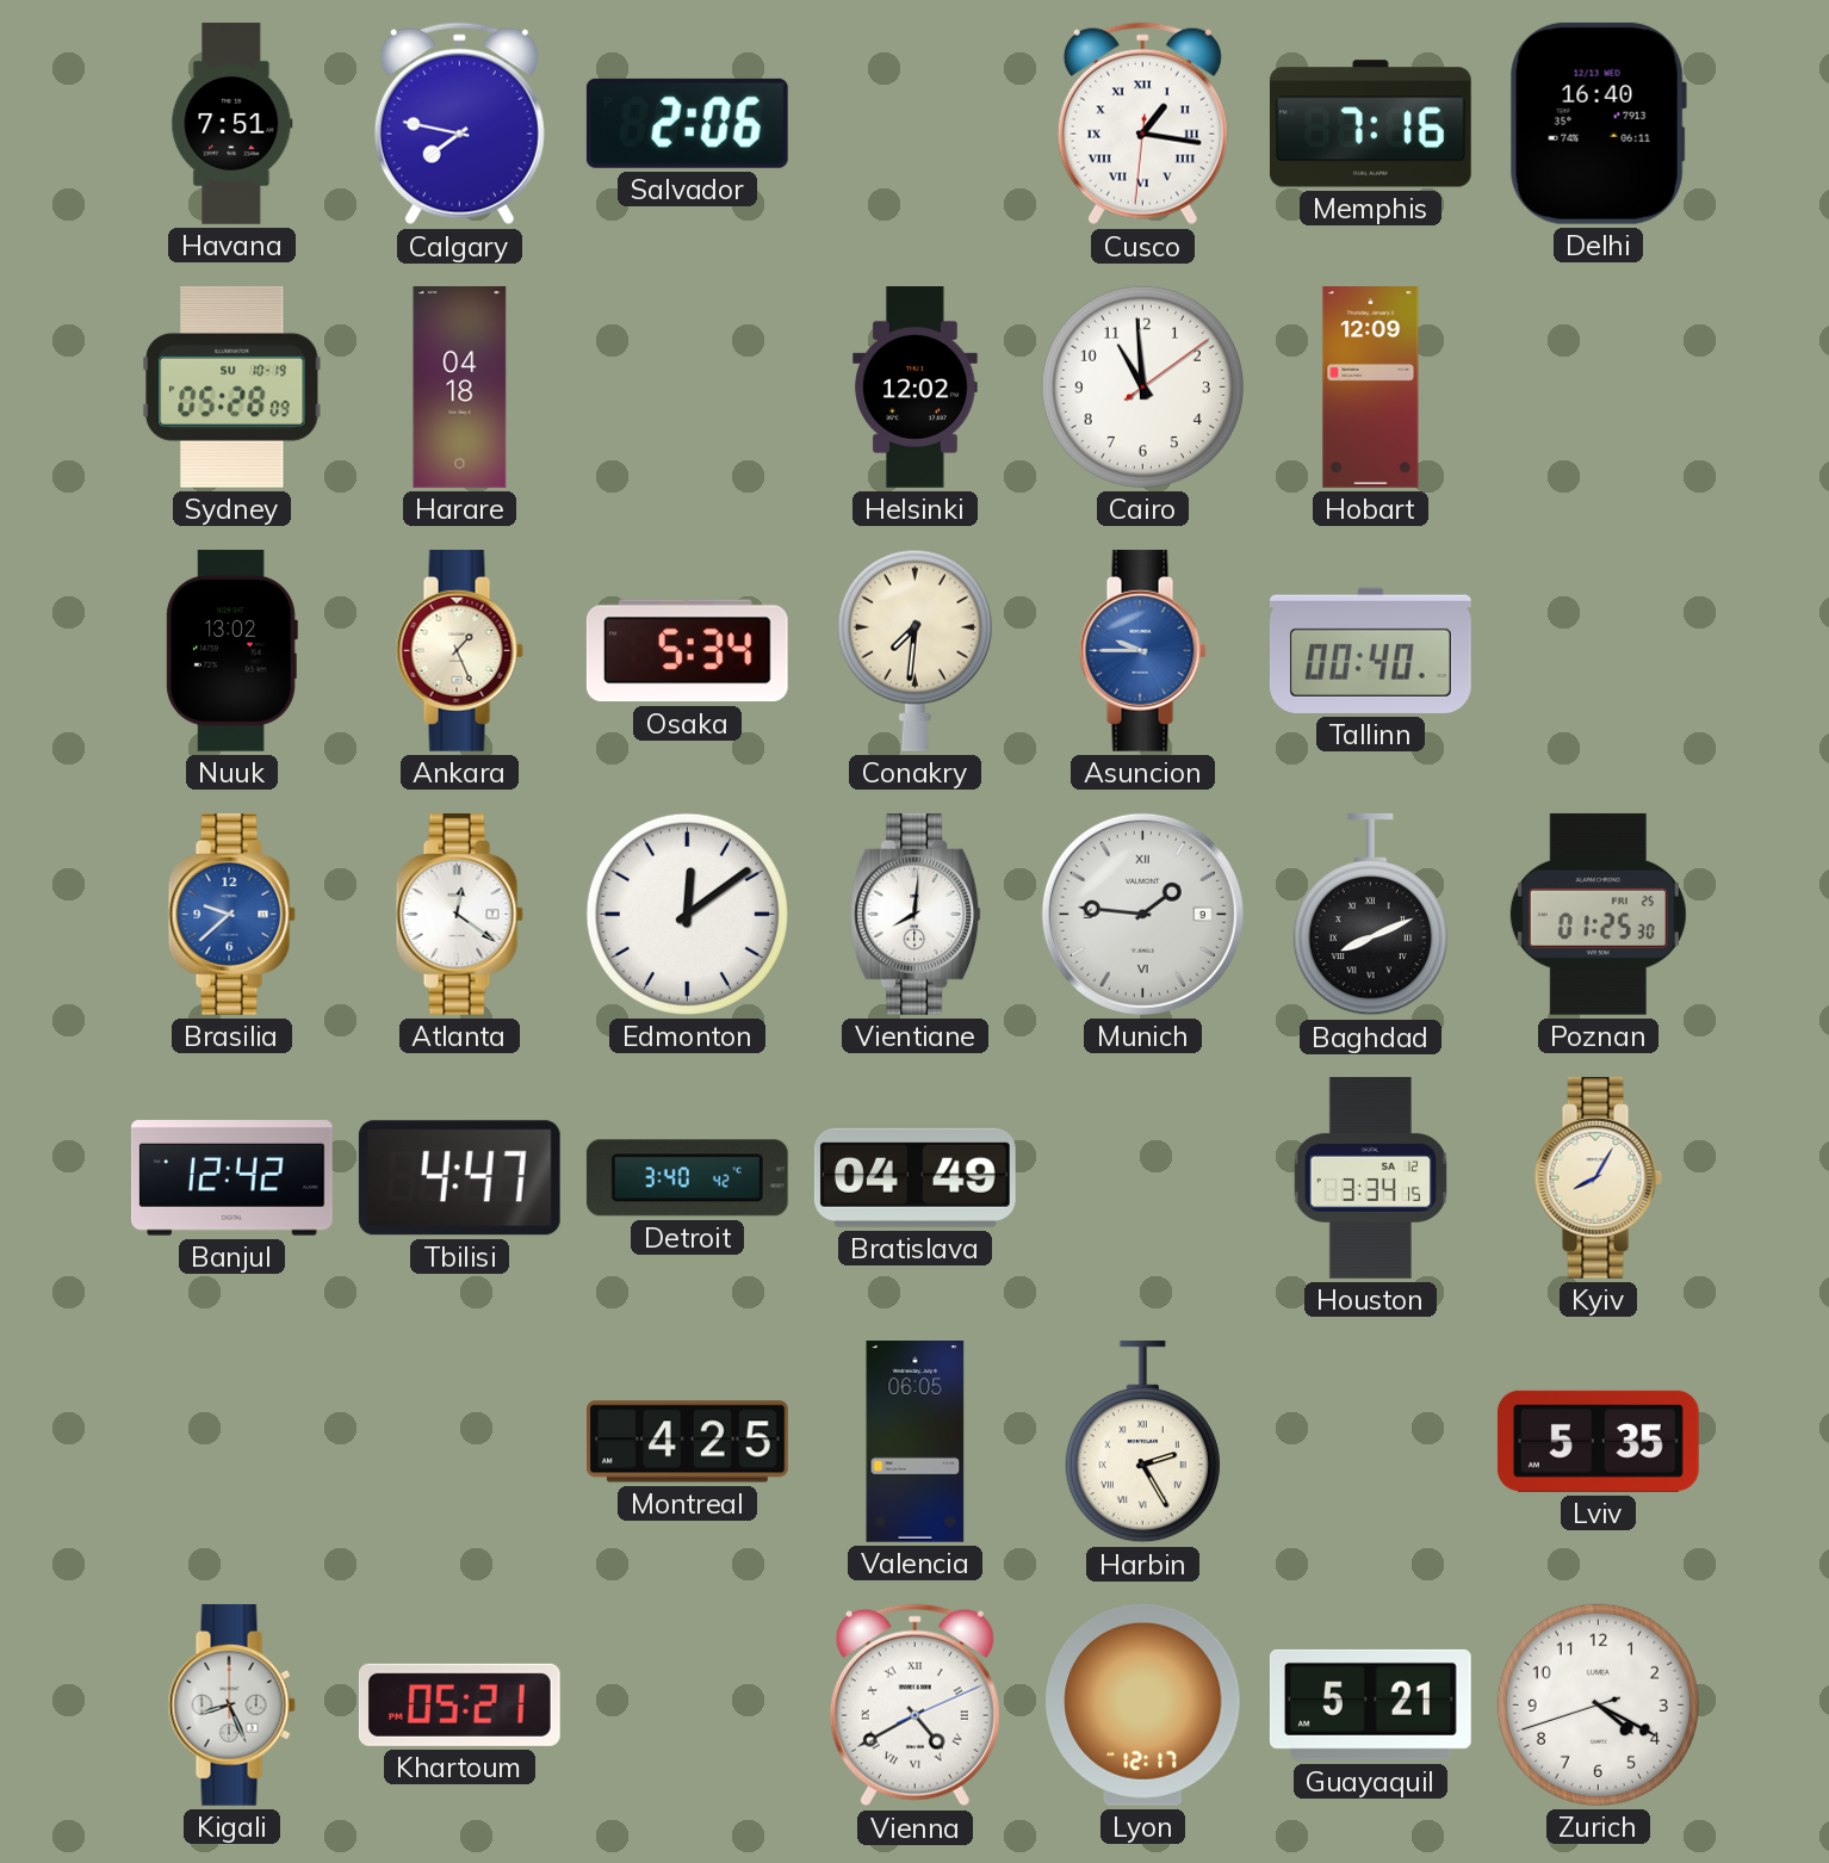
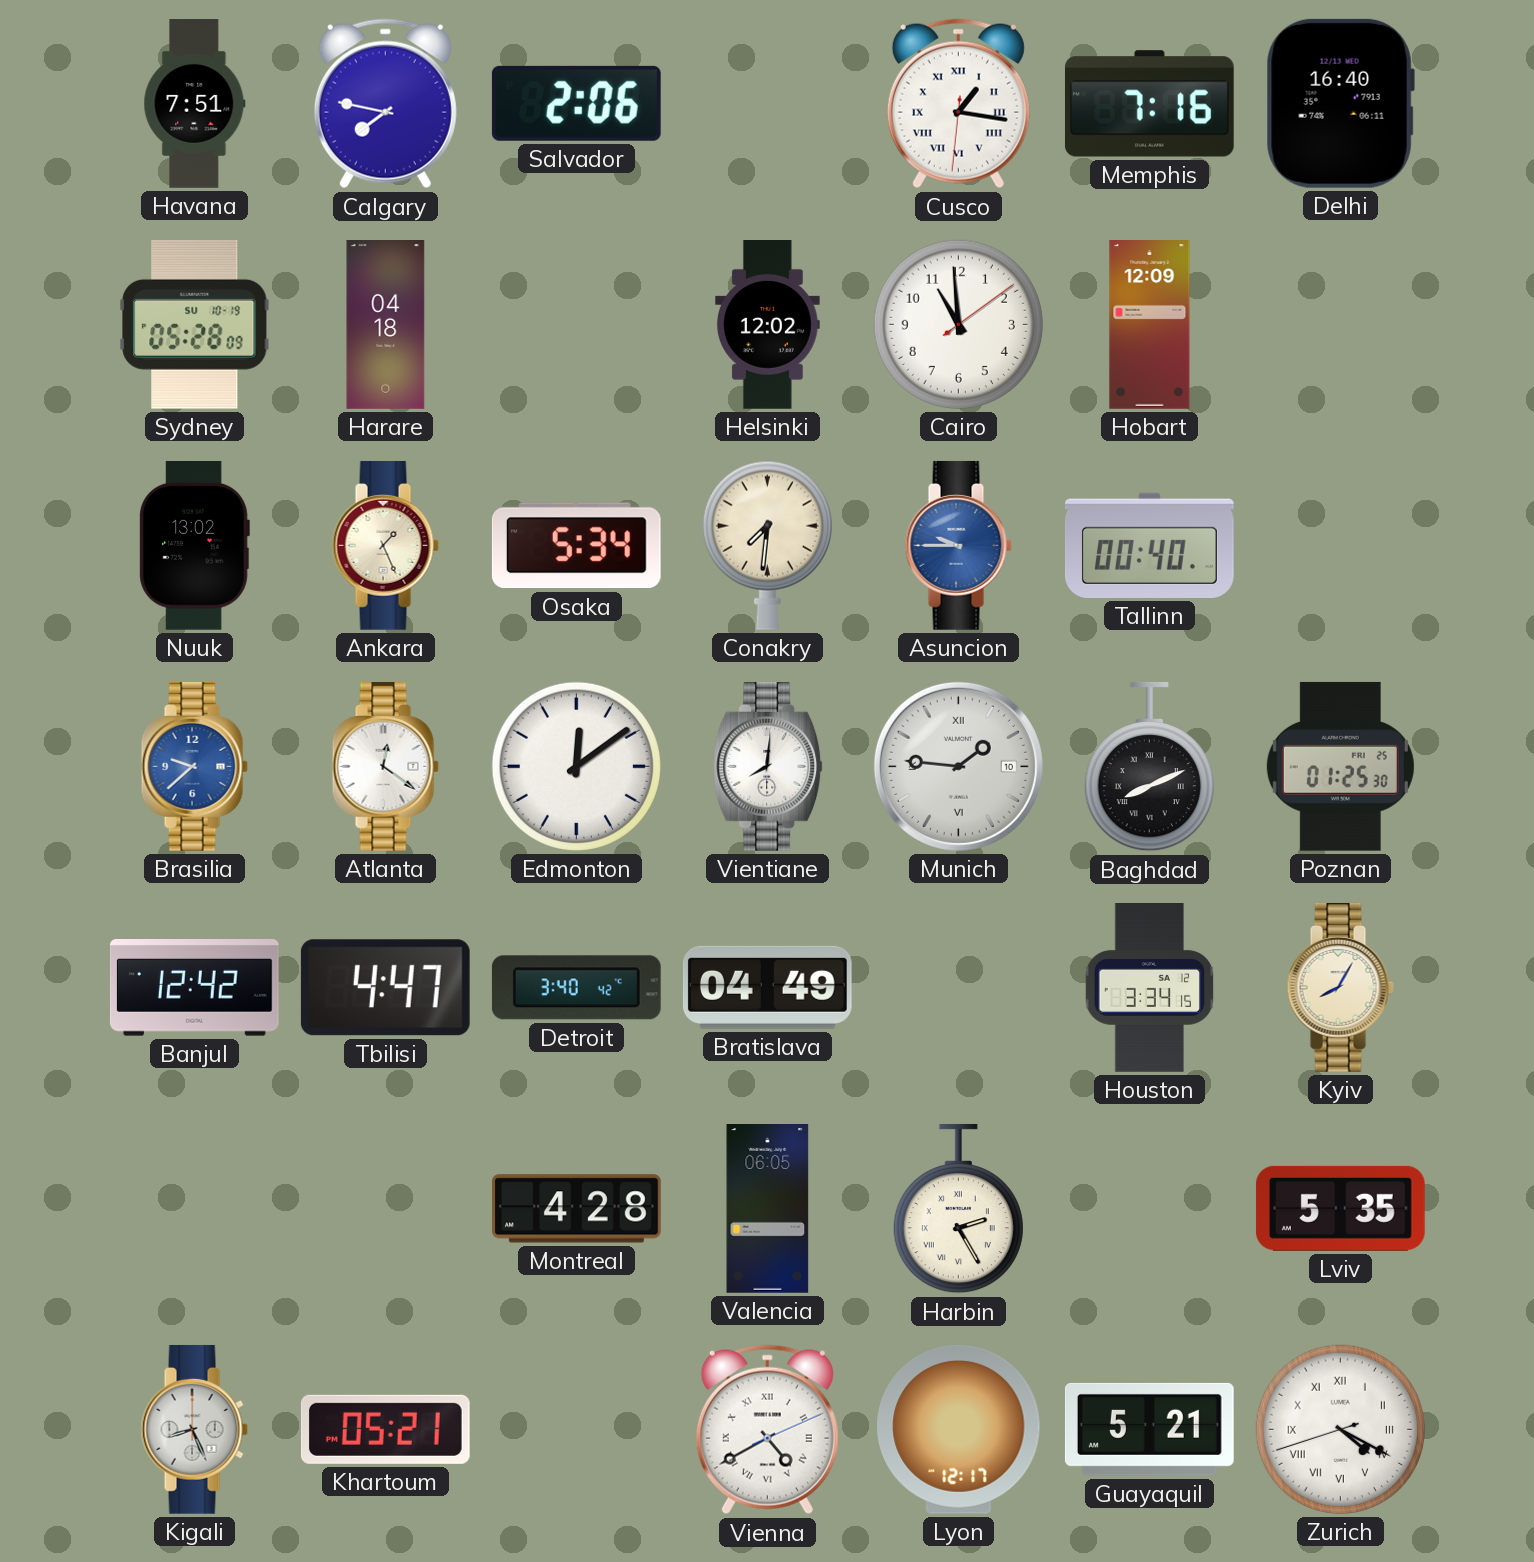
Munich date: 9 -> 10 (958, 766)
Montreal: 4:25 -> 4:28 (577, 1209)
Zurich numerals: Arabic -> Roman (1340, 1429)
